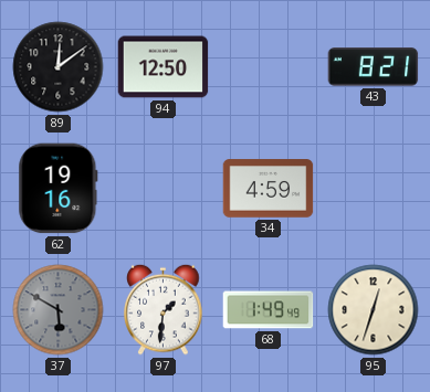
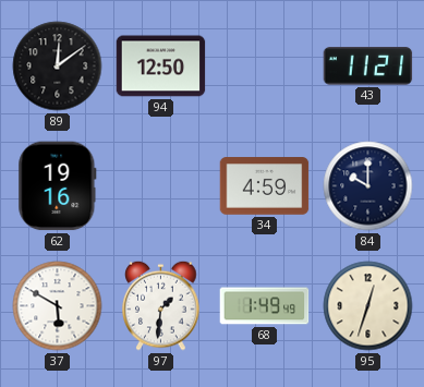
43: 8:21 -> 11:21 (368, 66)
84: none -> 10:00 (368, 186)
37 dial: grey -> white (58, 306)
